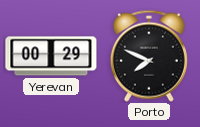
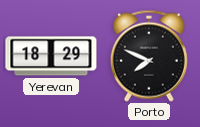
Yerevan: 00:29 -> 18:29 (51, 56)
